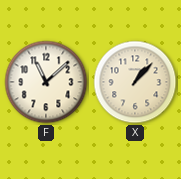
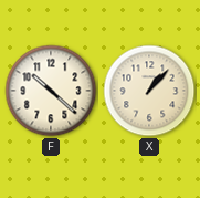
F: 11:08 -> 10:22 (51, 91)
